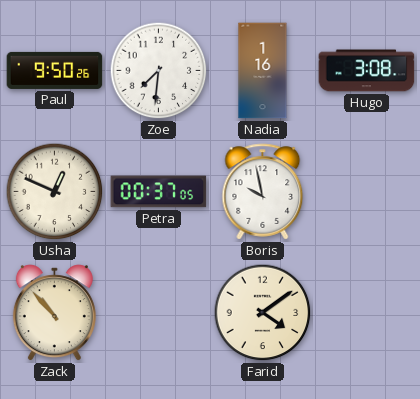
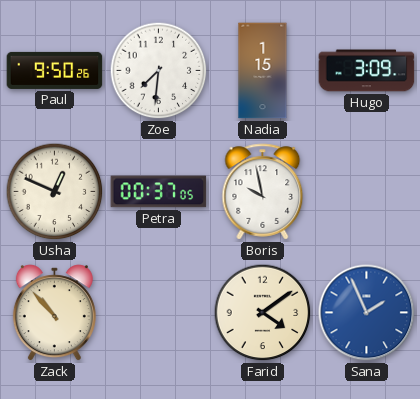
Nadia: 1:16 -> 1:15 (263, 71)
Hugo: 3:08 -> 3:09 (367, 71)
Sana: none -> 1:56 (367, 313)
